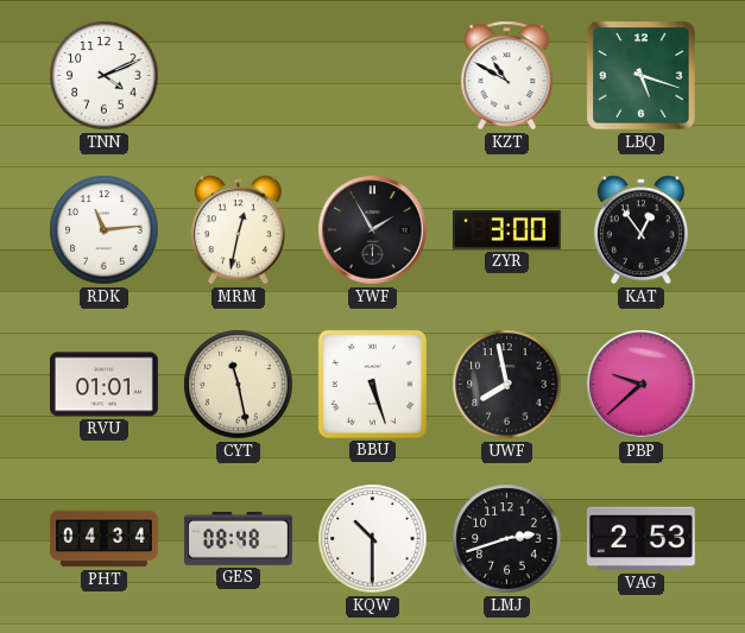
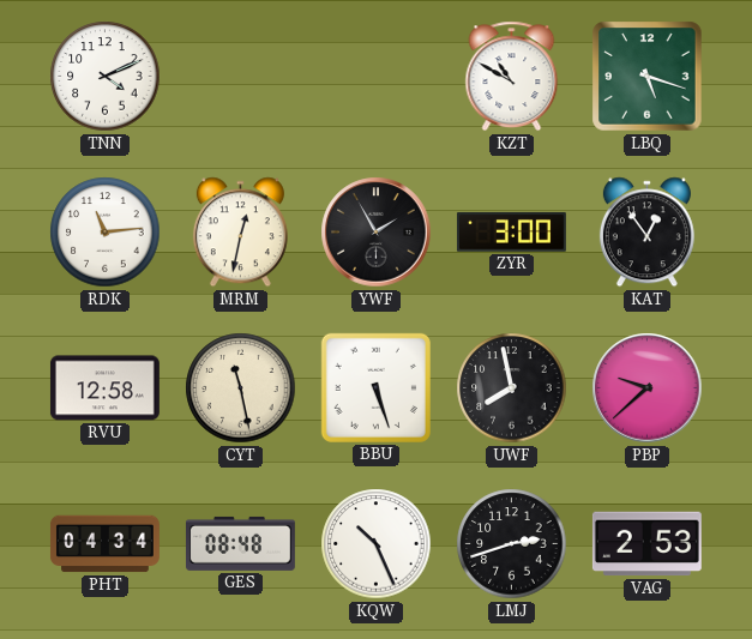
RVU: 01:01 -> 12:58 (104, 388)
KQW: 10:30 -> 10:26 (377, 544)
